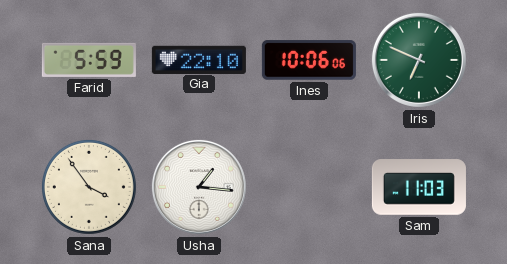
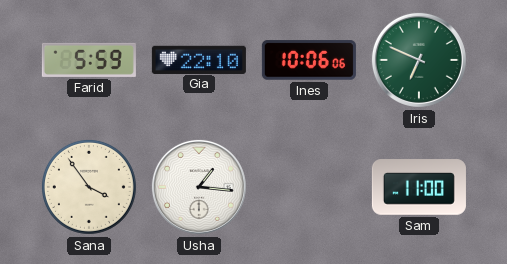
Sam: 11:03 -> 11:00 (419, 187)
